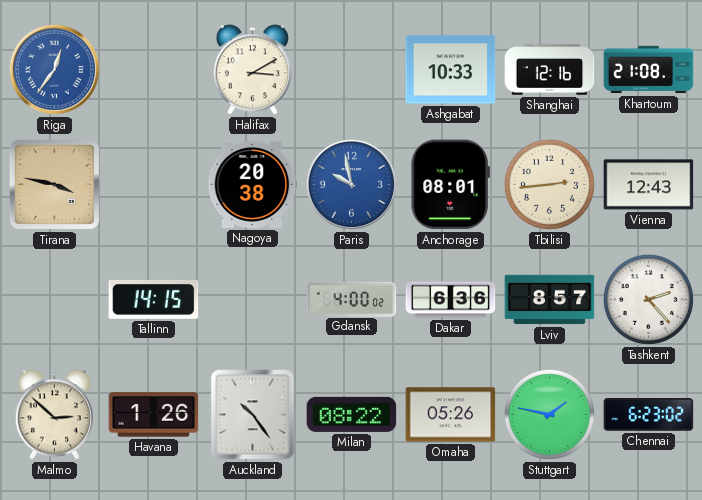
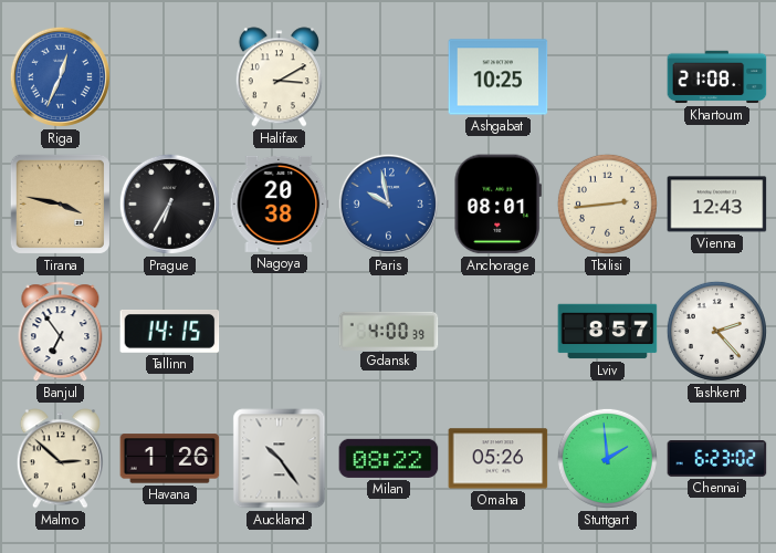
Riga: 12:36 -> 12:34 (60, 76)
Ashgabat: 10:33 -> 10:25 (499, 77)
Shanghai: 12:16 -> none (550, 70)
Prague: none -> 6:35 (169, 204)
Banjul: none -> 6:54 (61, 332)
Gdansk: 4:00:02 -> 4:00:39 (389, 331)
Dakar: 6:36 -> none (451, 300)
Stuttgart: 1:47 -> 1:59 (607, 458)
